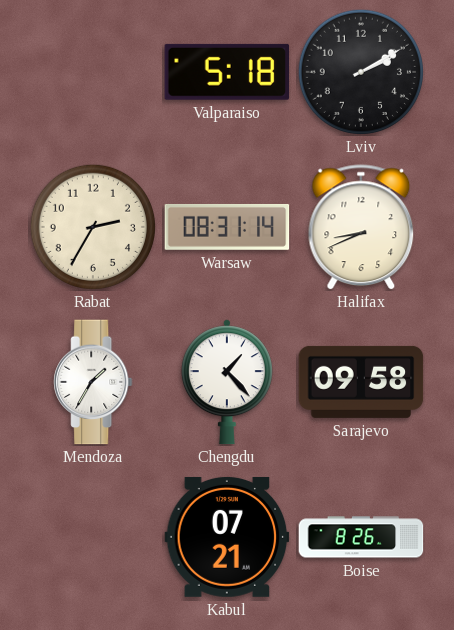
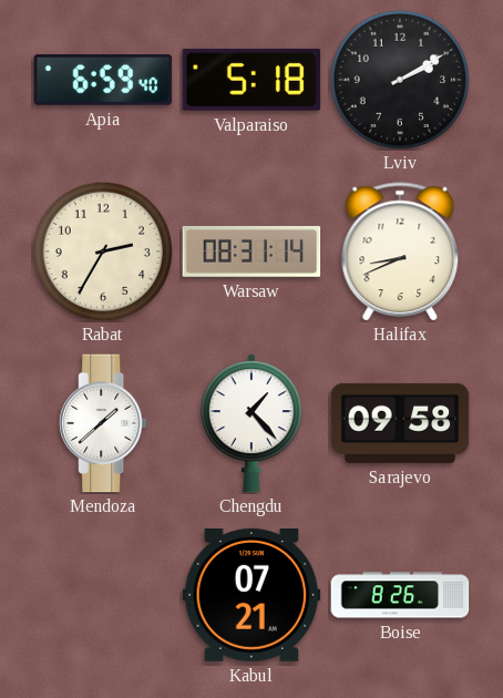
Apia: none -> 6:59 (103, 81)
Mendoza: 1:35 -> 1:38 (103, 423)
